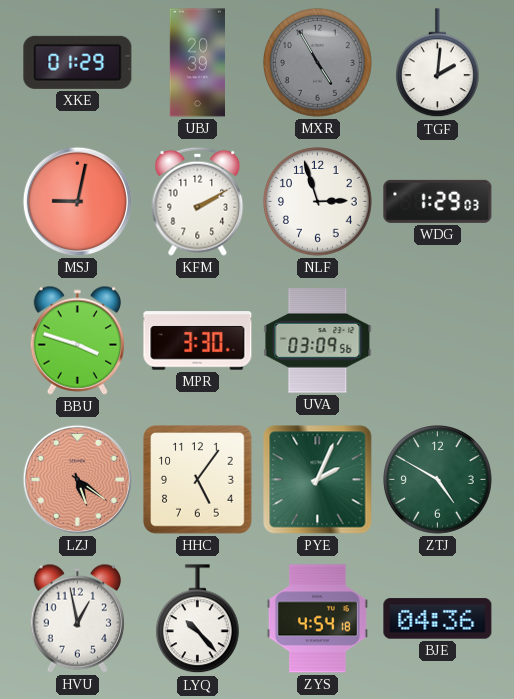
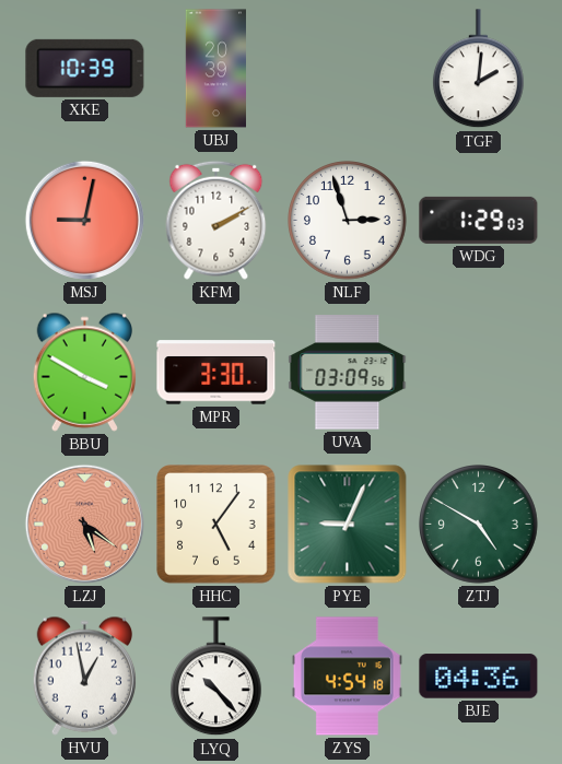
XKE: 01:29 -> 10:39 (85, 68)
MXR: 4:55 -> none (318, 63)
BBU: 3:48 -> 3:50 (84, 372)
PYE: 2:04 -> 9:04 (348, 525)
